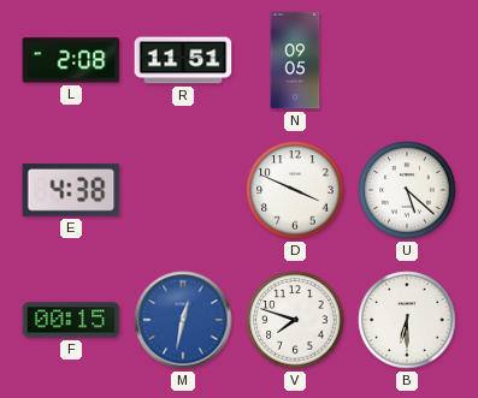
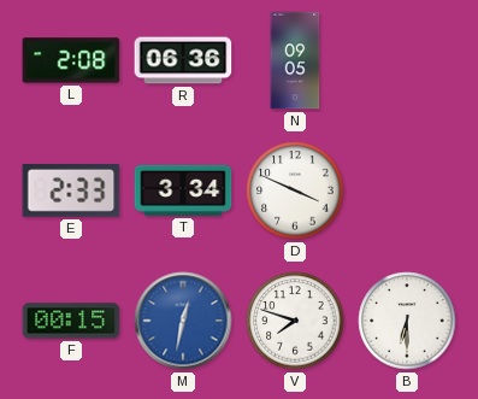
R: 11:51 -> 06:36 (183, 60)
E: 4:38 -> 2:33 (71, 190)
T: none -> 3:34 (183, 190)
U: 5:22 -> none (407, 190)
